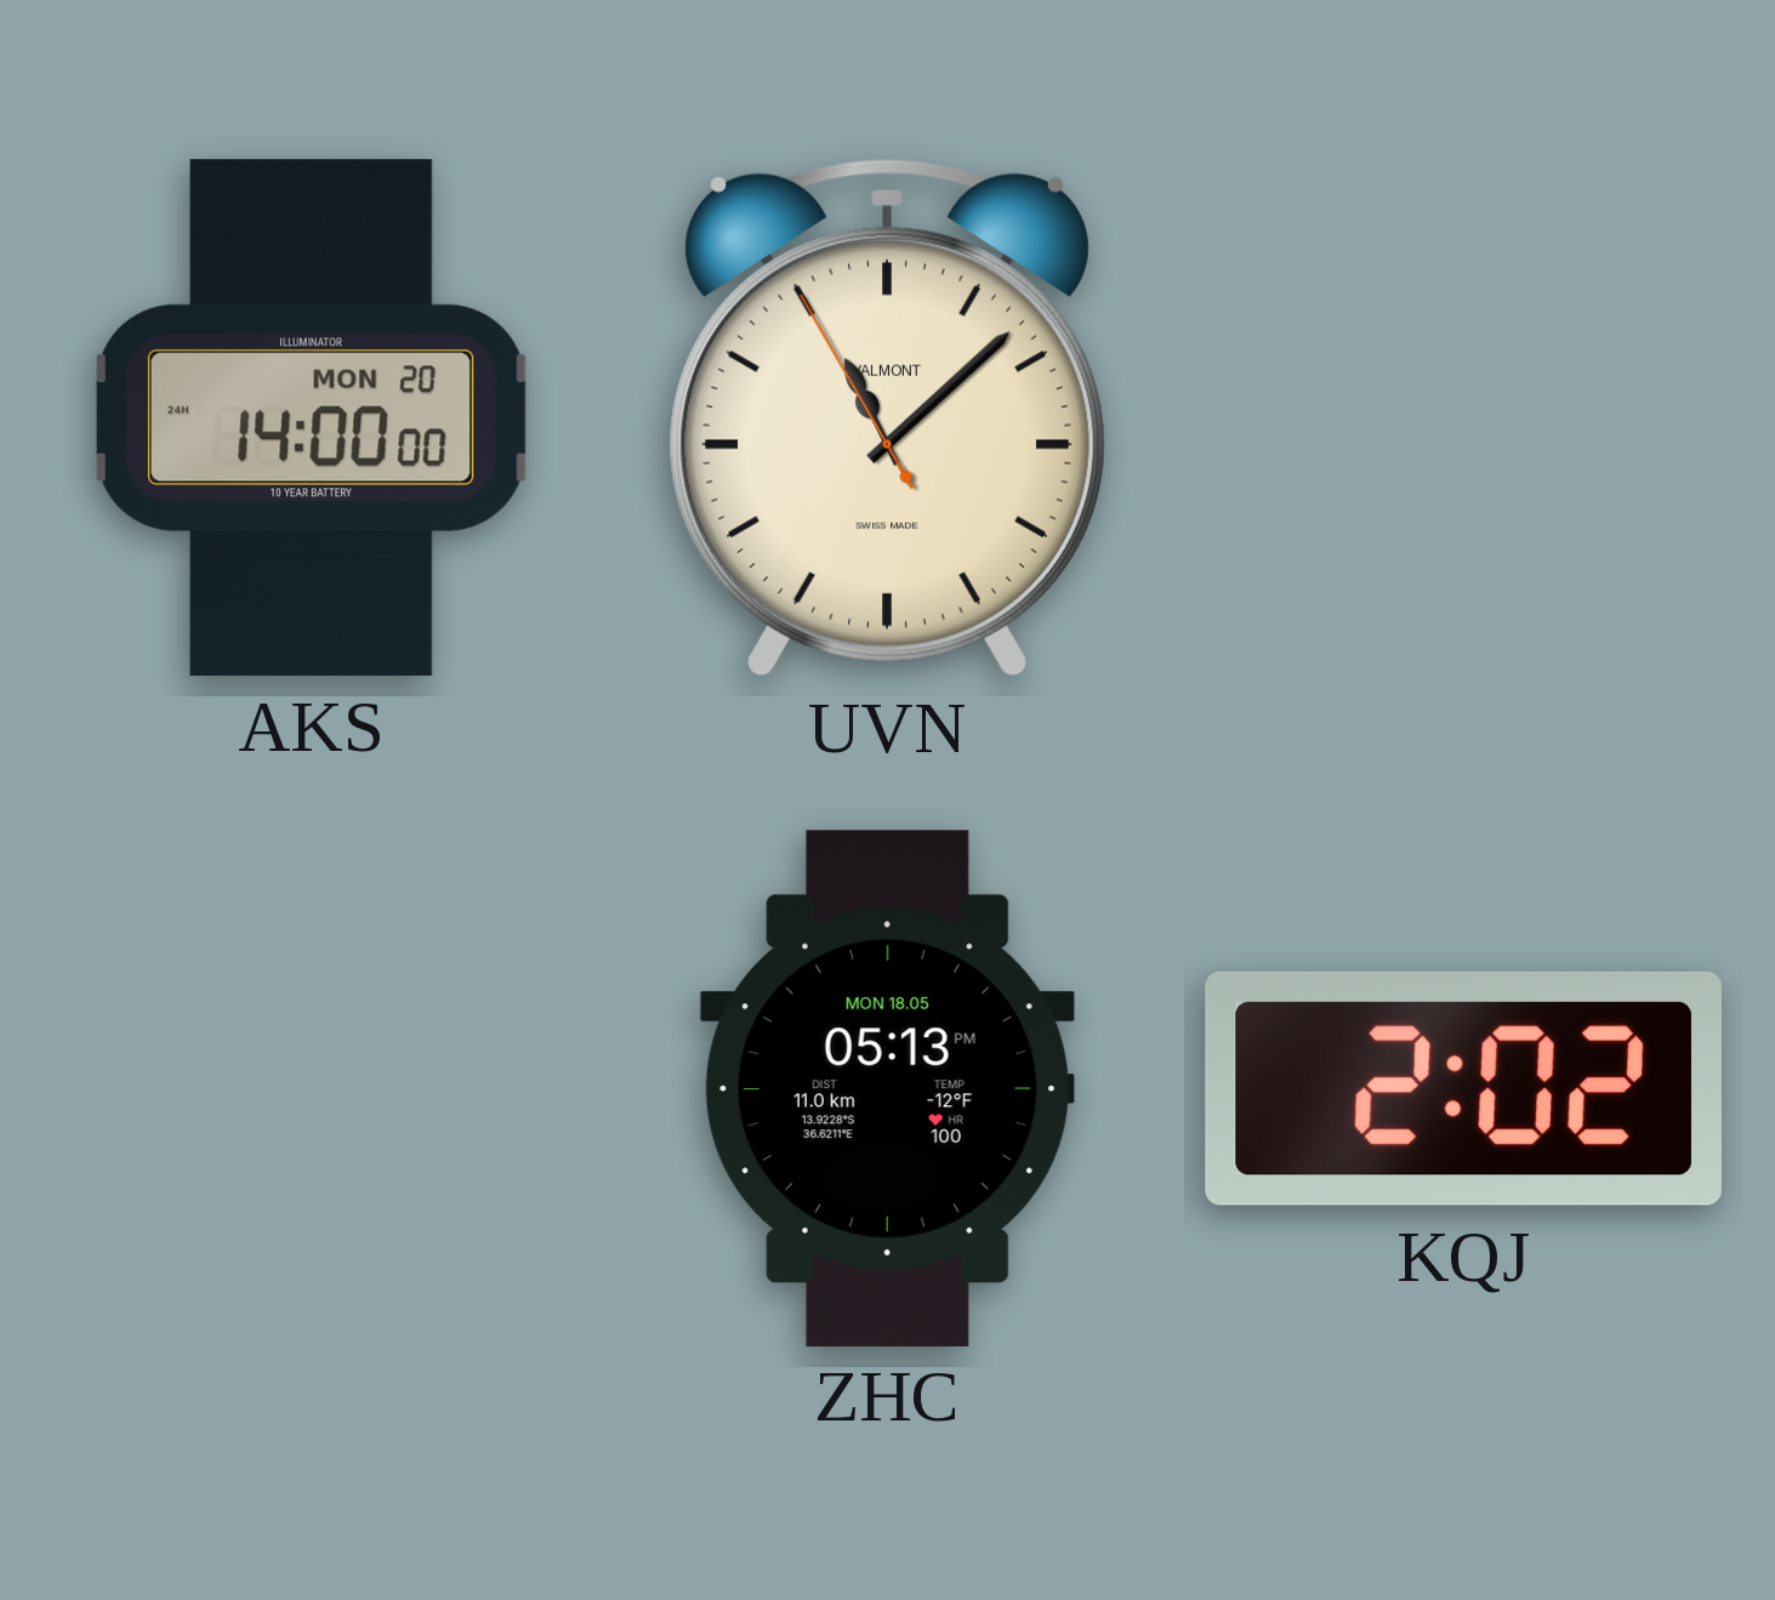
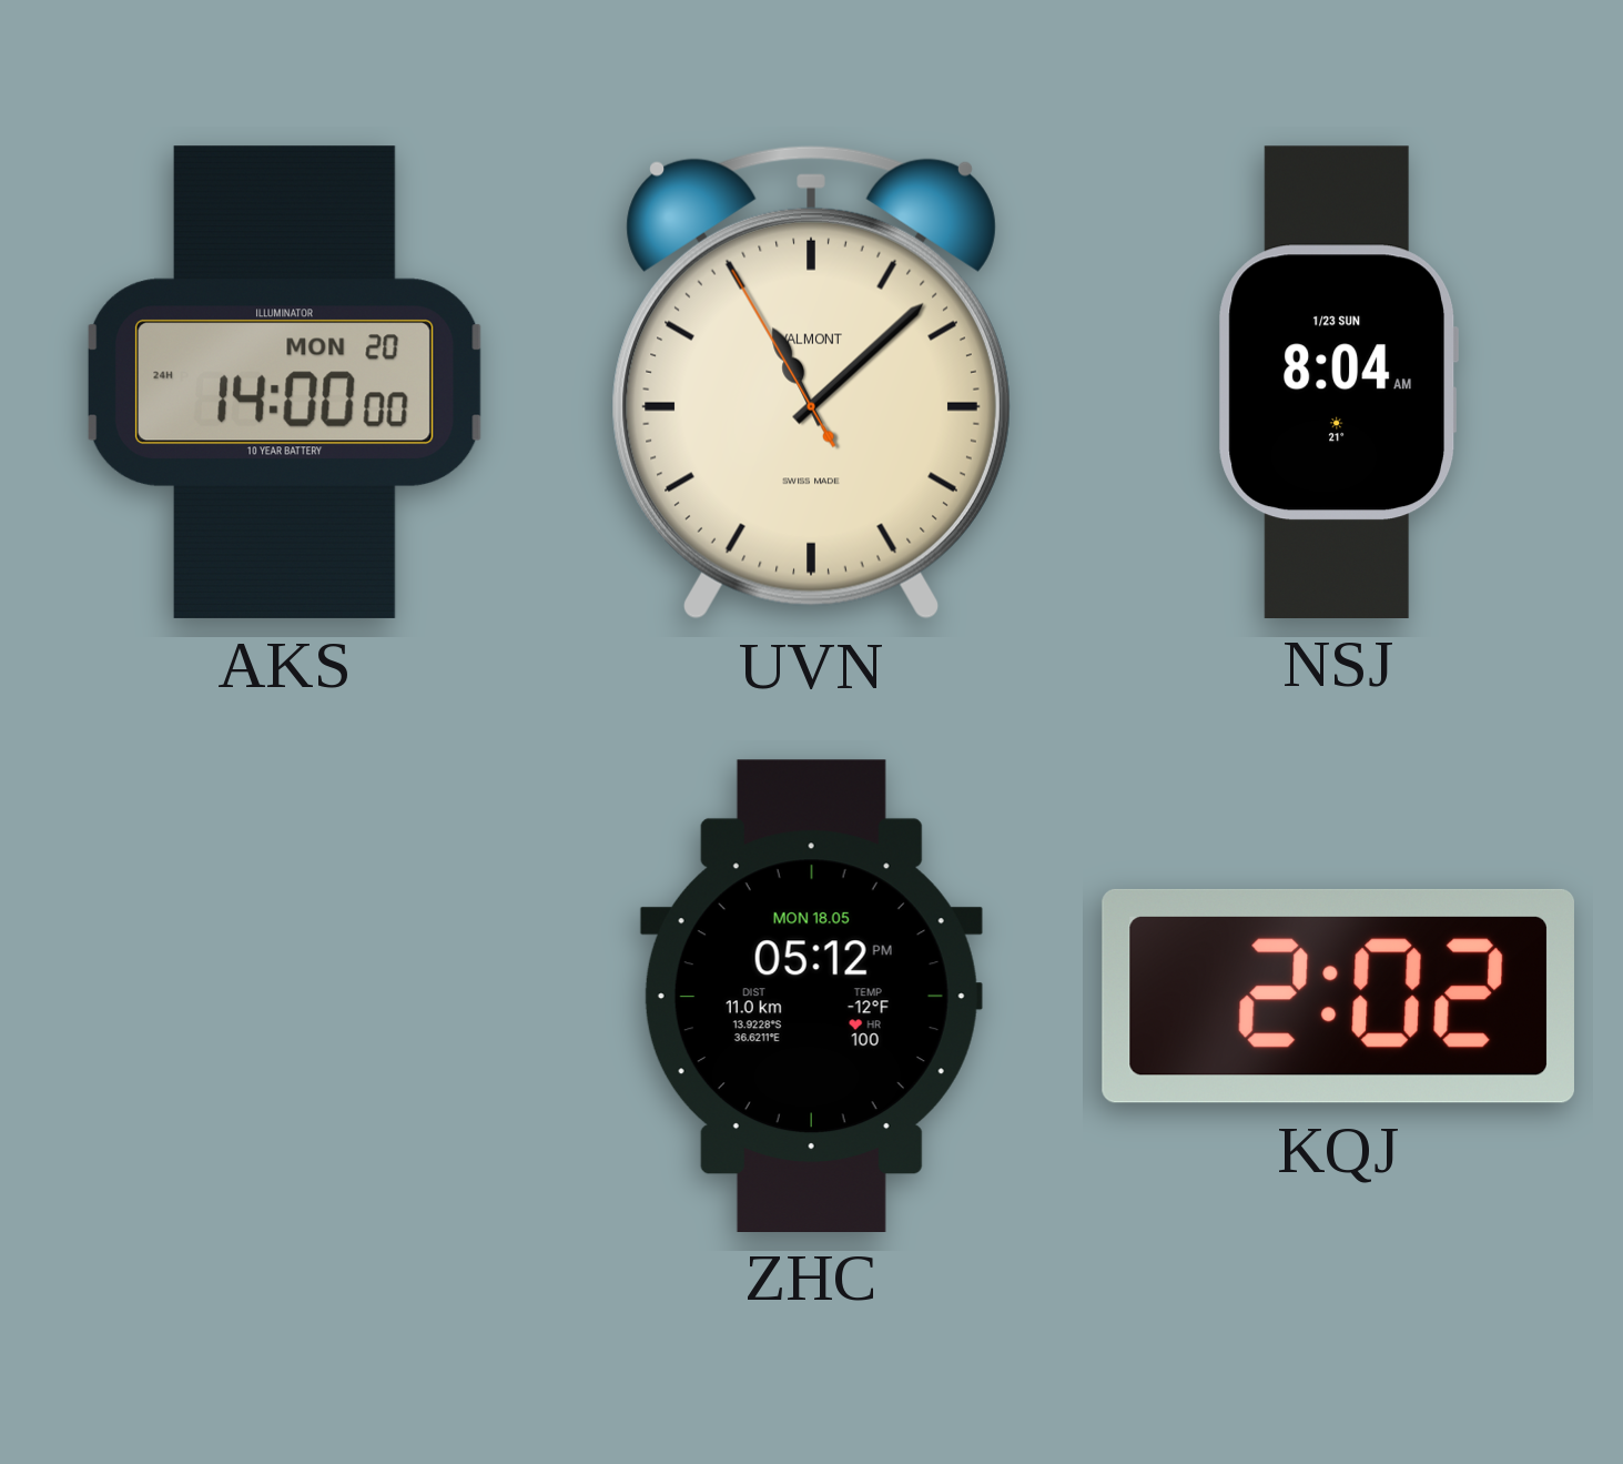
NSJ: none -> 8:04 (1338, 382)
ZHC: 05:13 -> 05:12 (811, 996)
